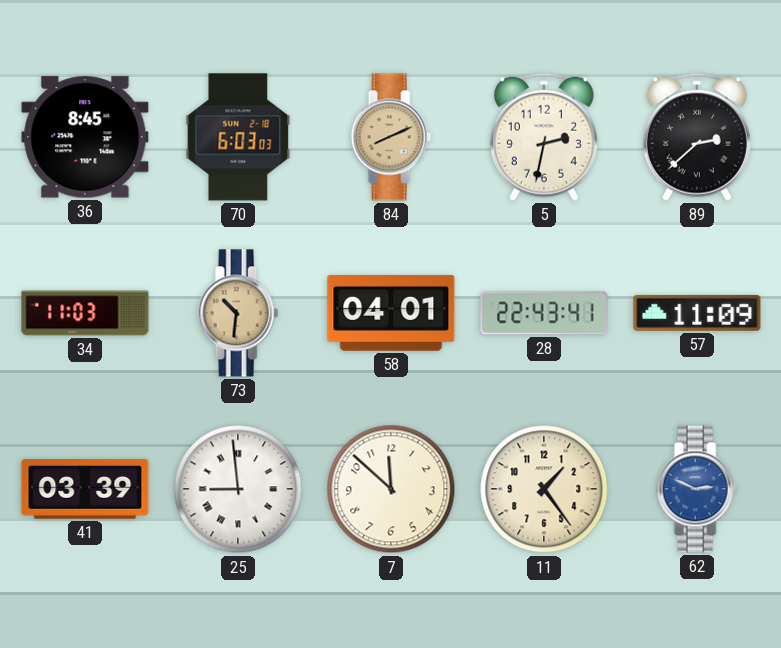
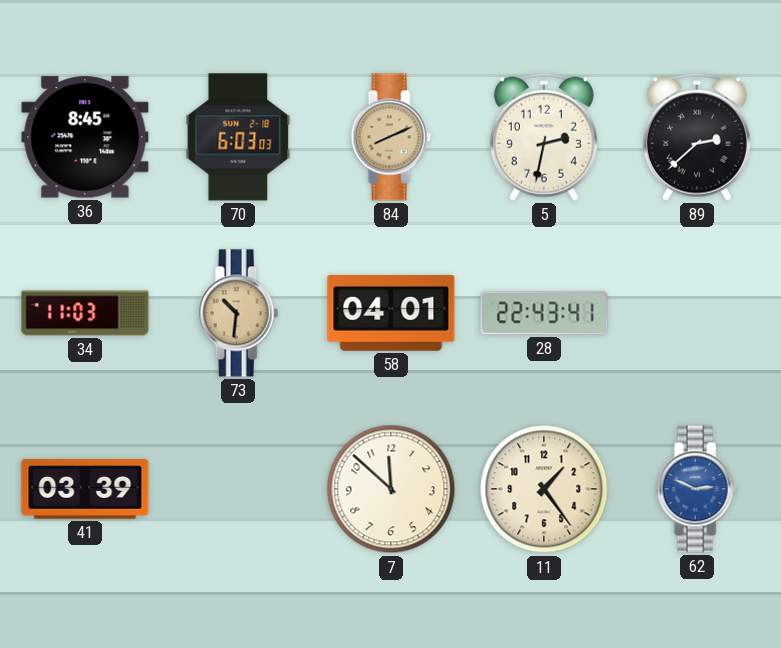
57: 11:09 -> none (697, 313)
25: 8:59 -> none (238, 489)
